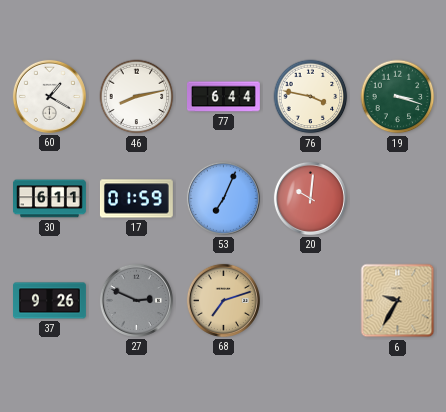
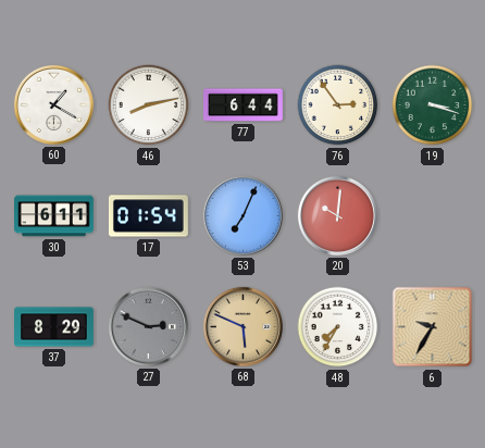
76: 3:47 -> 2:54 (338, 105)
17: 01:59 -> 01:54 (149, 216)
37: 9:26 -> 8:29 (54, 327)
68: 7:12 -> 5:49 (242, 326)
48: none -> 7:35 (338, 327)
